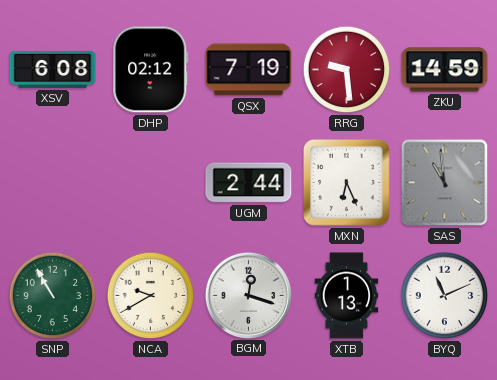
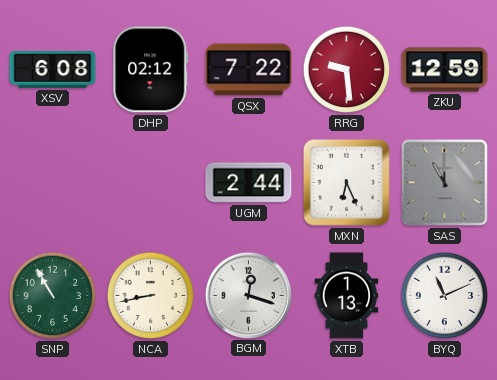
QSX: 7:19 -> 7:22 (249, 70)
ZKU: 14:59 -> 12:59 (445, 70)
SAS: 10:59 -> 11:00 (445, 183)
NCA: 9:40 -> 8:43 (151, 296)
